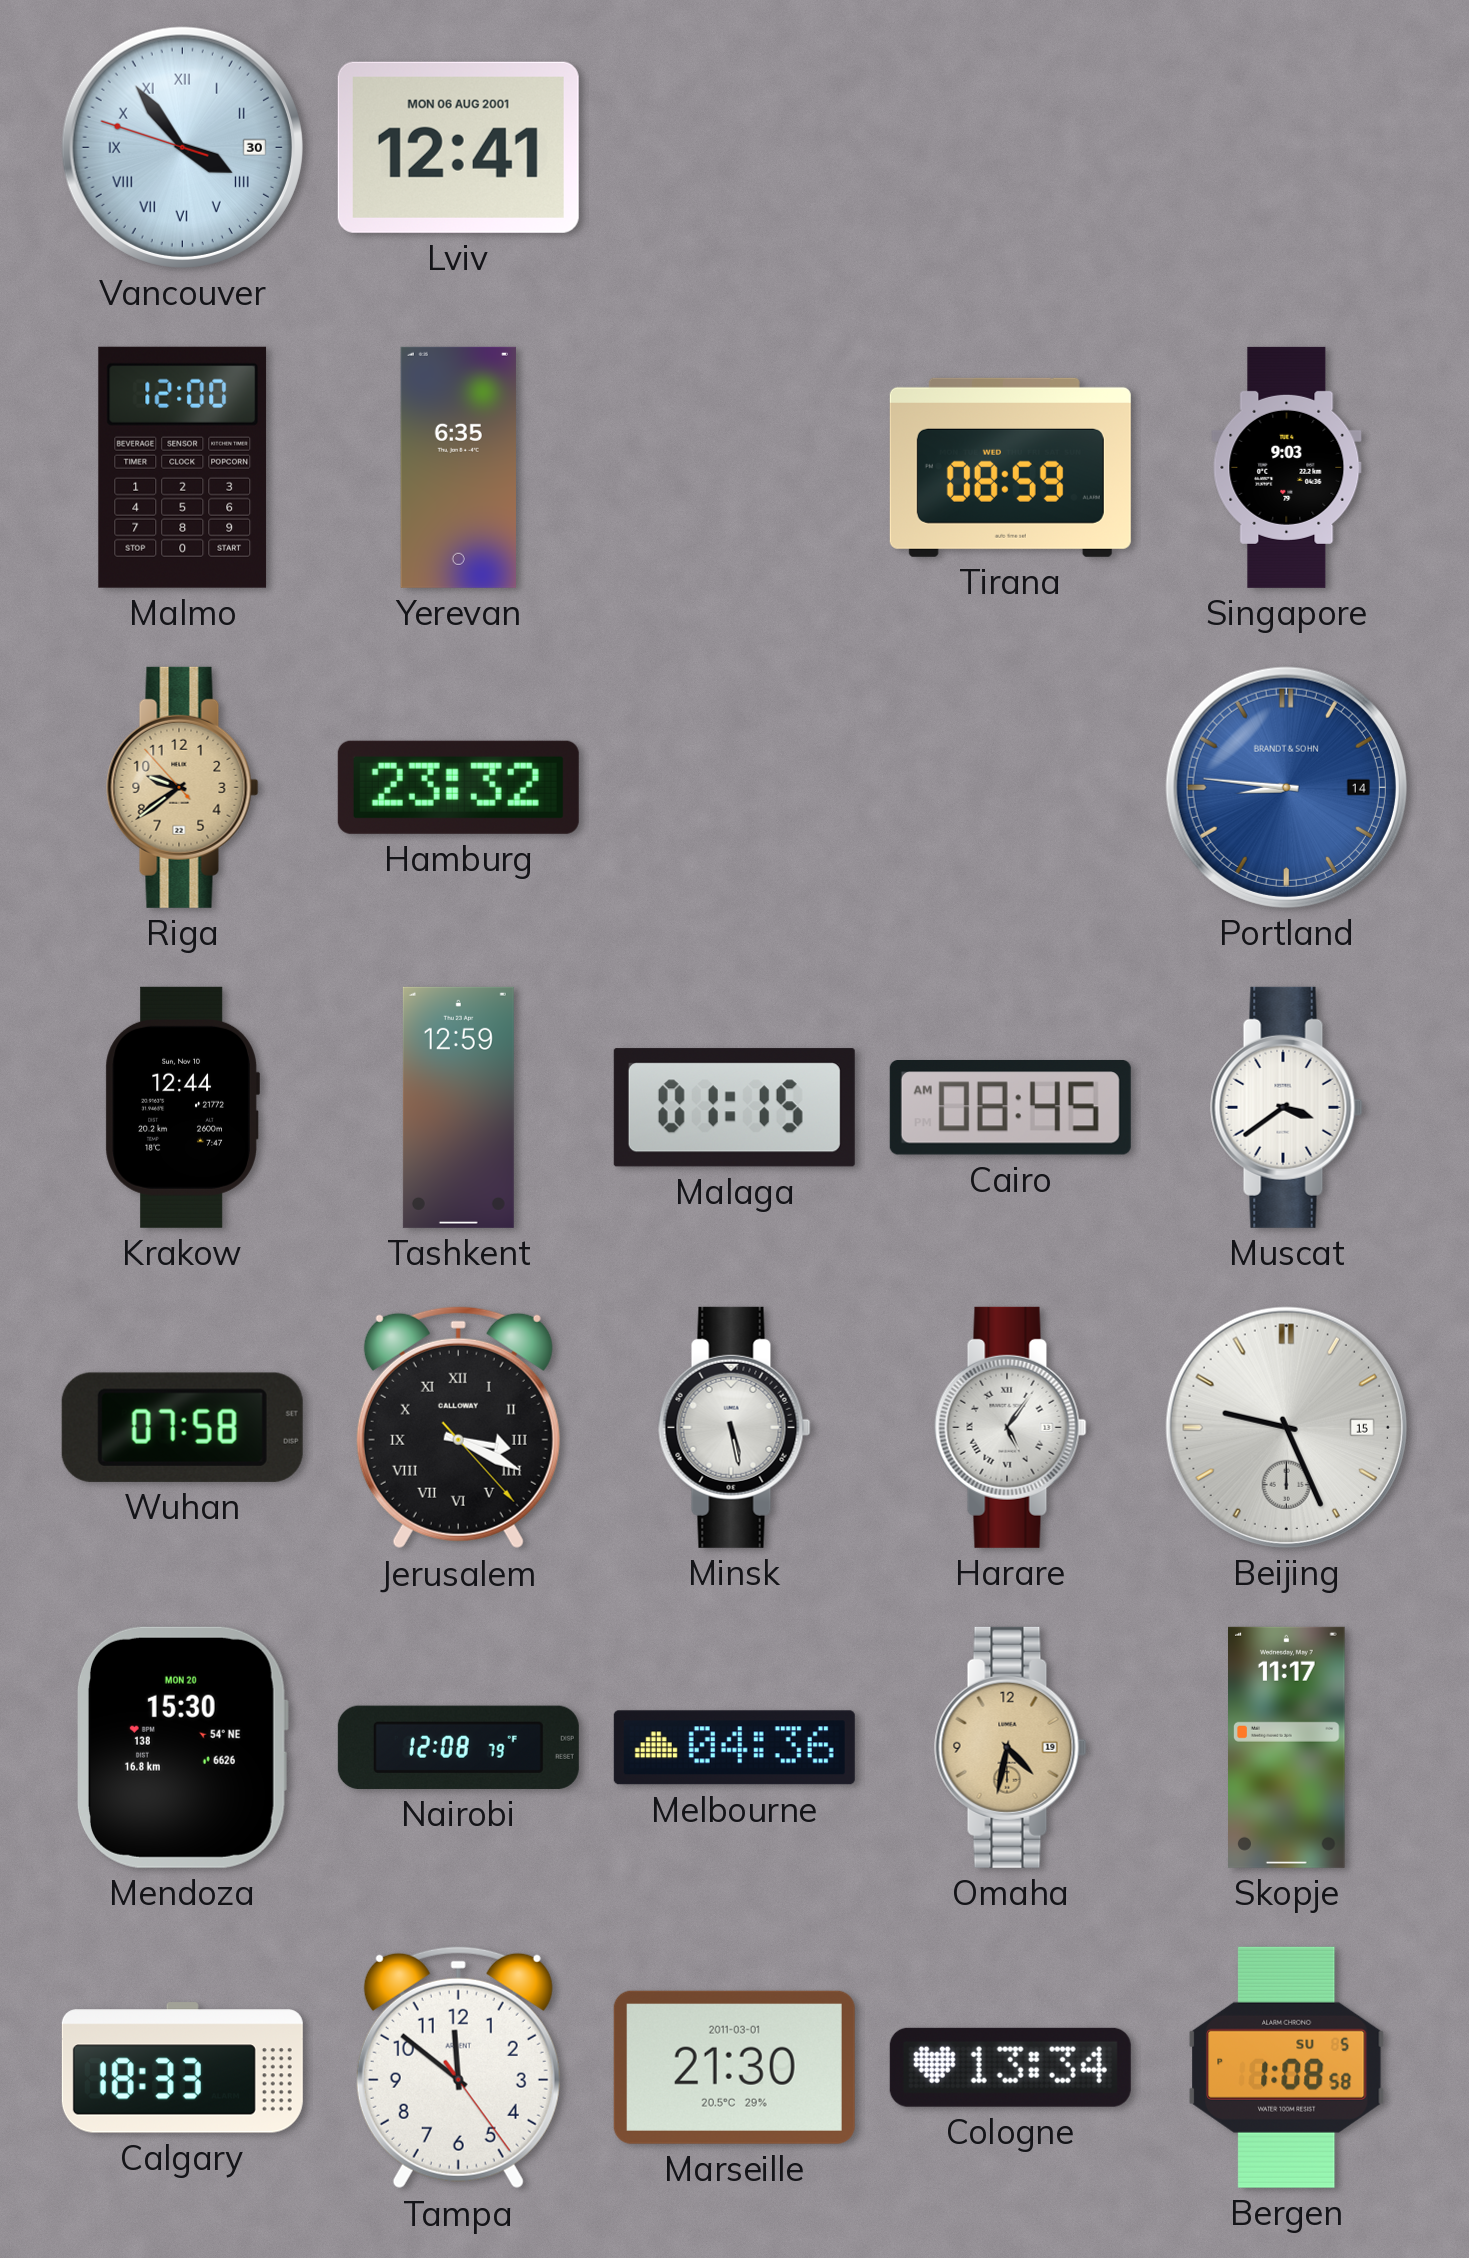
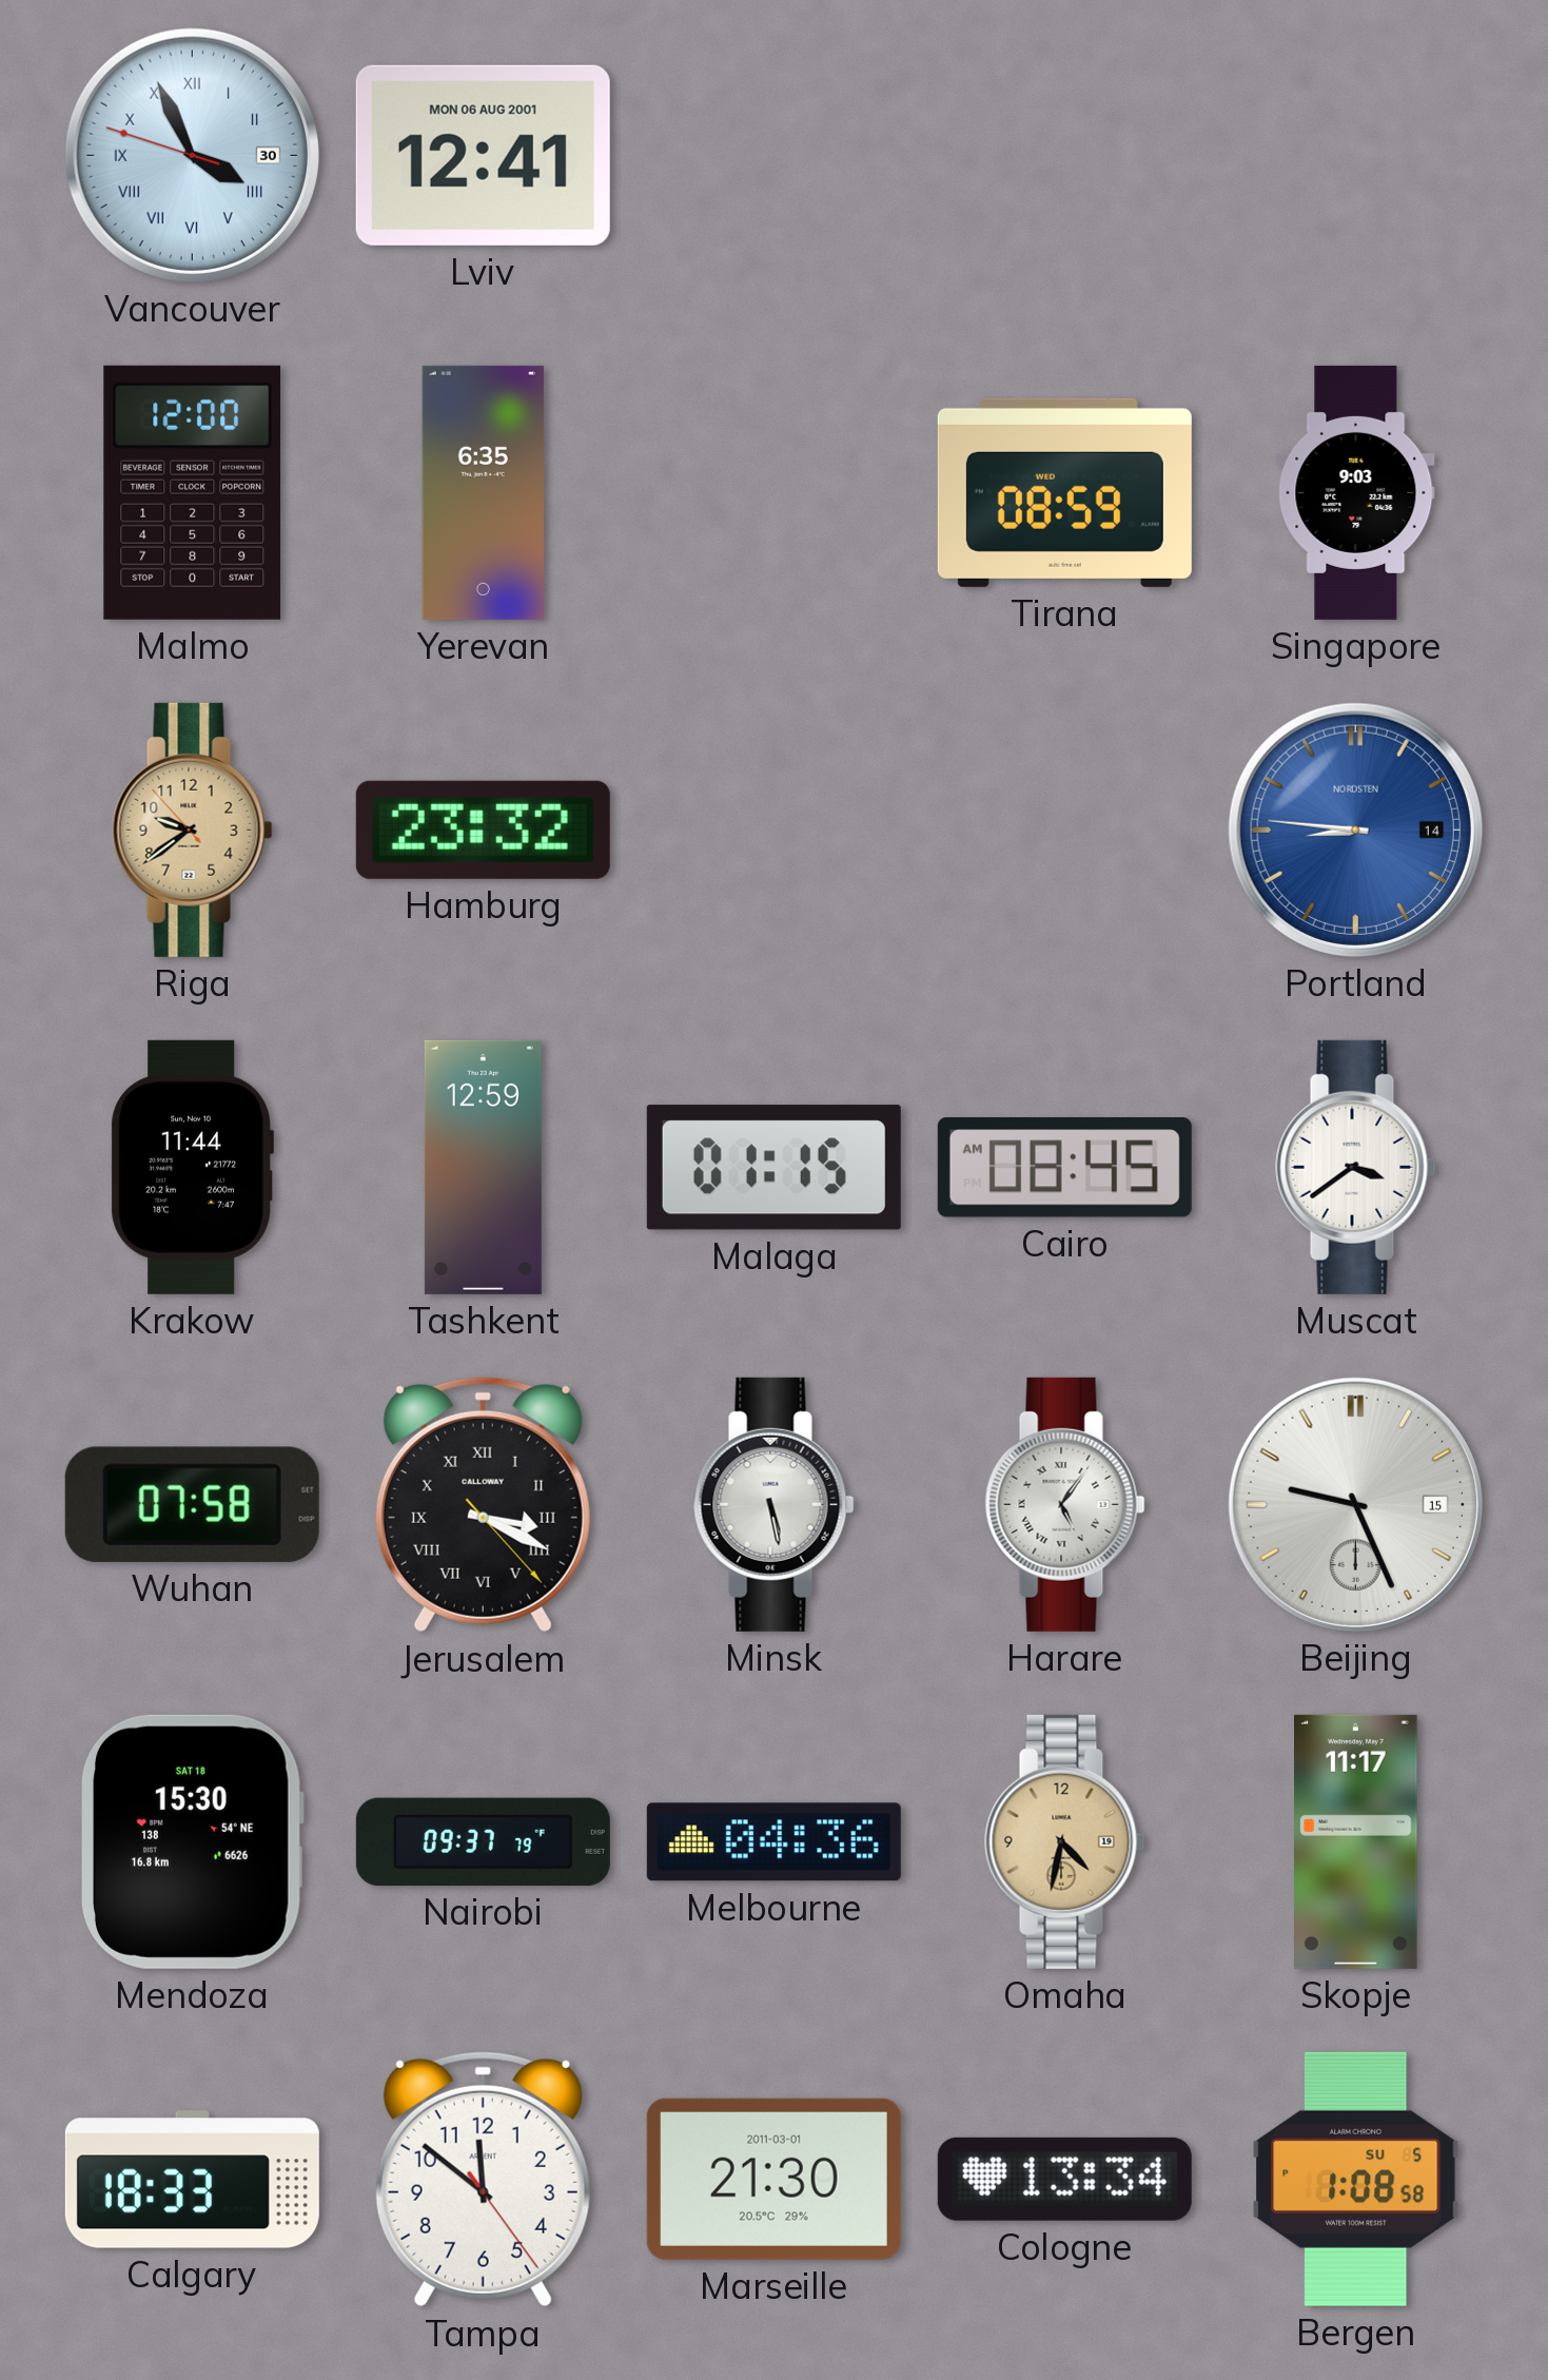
Vancouver: 3:53 -> 3:55 (192, 155)
Portland brand: BRANDT & SOHN -> NORDSTEN (1355, 830)
Krakow: 12:44 -> 11:44 (192, 1167)
Mendoza date: MON 20 -> SAT 18 (193, 1841)
Nairobi: 12:08 -> 09:37 (483, 1841)
